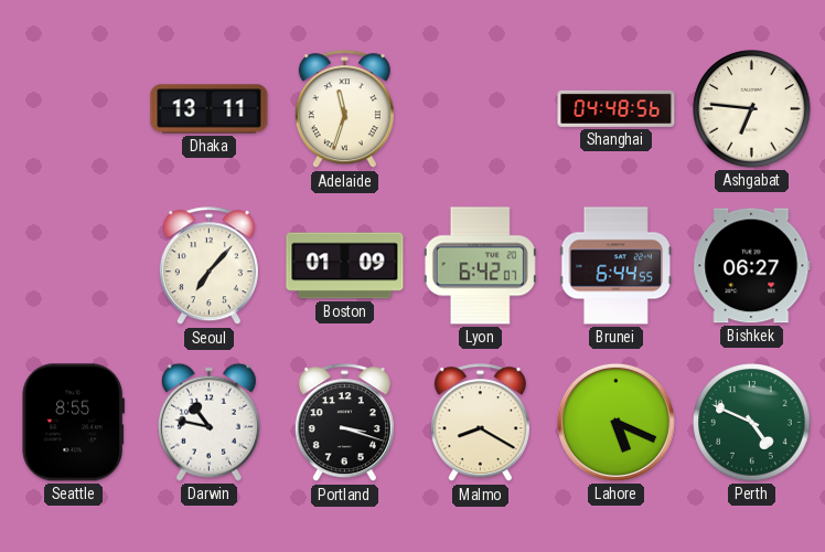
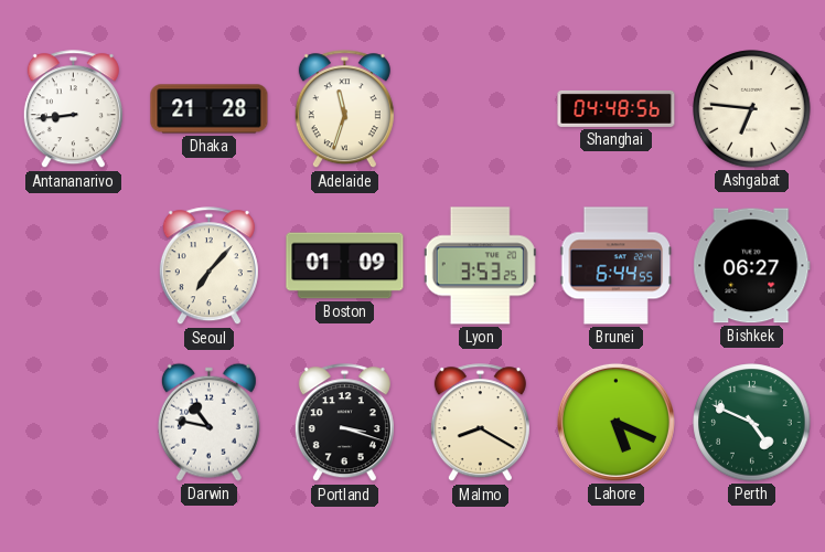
Antananarivo: none -> 8:44 (73, 109)
Dhaka: 13:11 -> 21:28 (210, 109)
Lyon: 6:42 -> 3:53 (480, 266)
Seattle: 8:55 -> none (73, 423)
